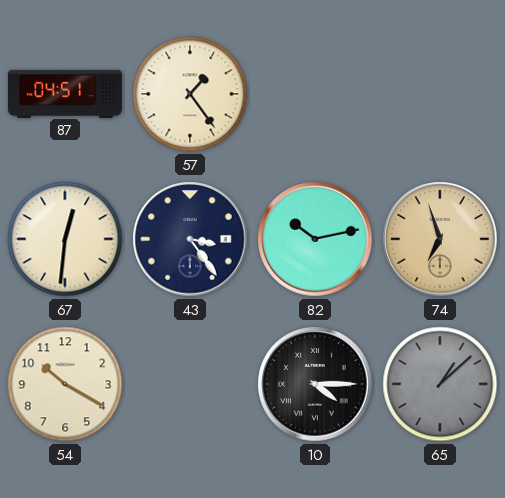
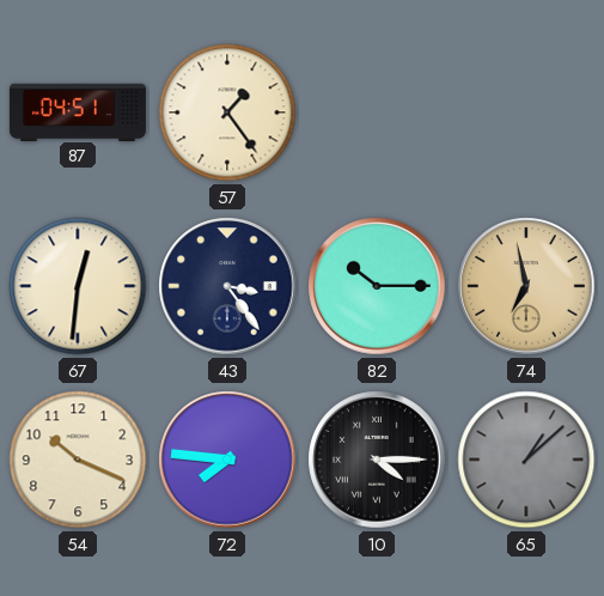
82: 10:13 -> 10:15 (377, 286)
74: 6:57 -> 6:58 (526, 286)
54: 10:20 -> 10:19 (78, 460)
72: none -> 7:46 (227, 460)
